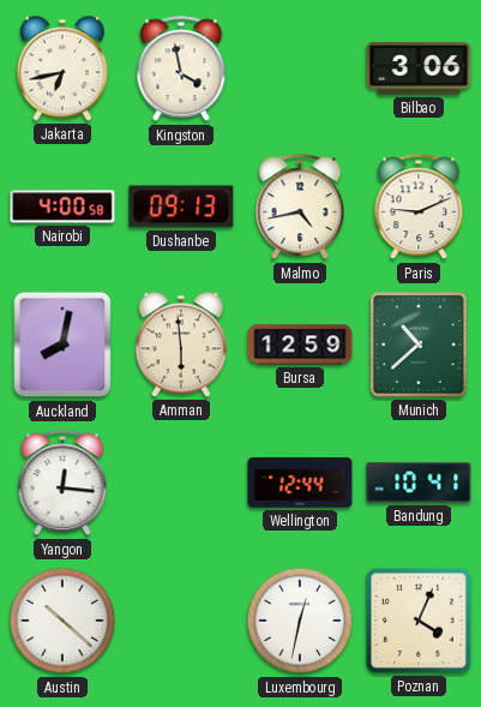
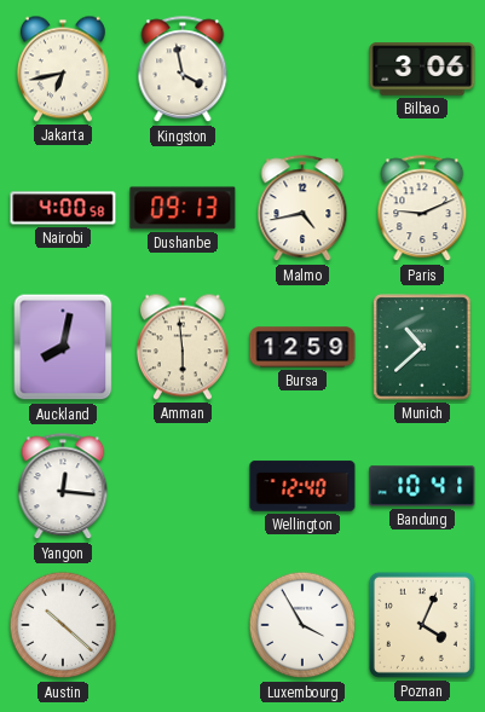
Wellington: 12:44 -> 12:40 (302, 486)
Luxembourg: 12:32 -> 3:55 (302, 625)
